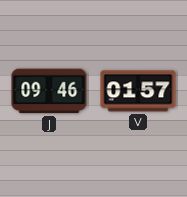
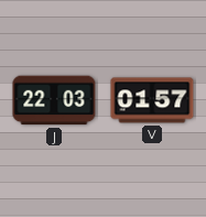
J: 09:46 -> 22:03 (54, 100)
